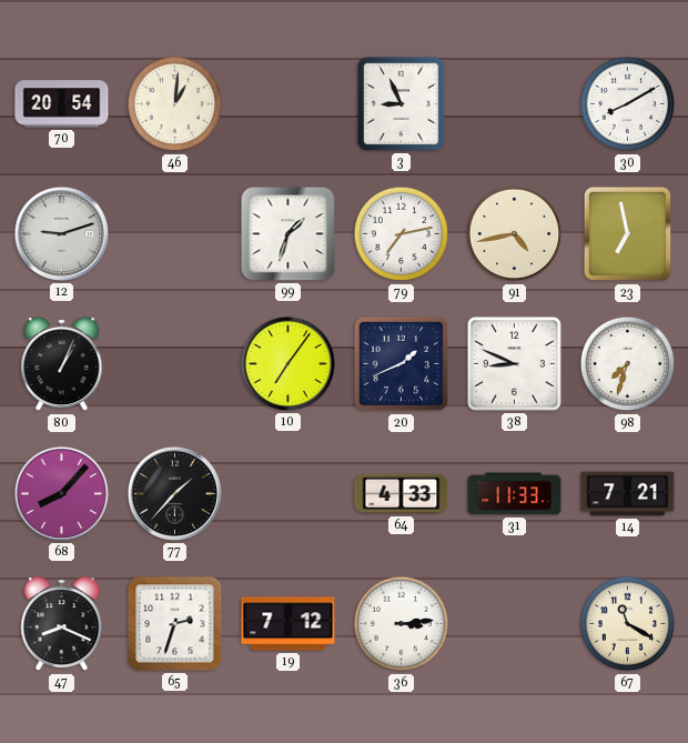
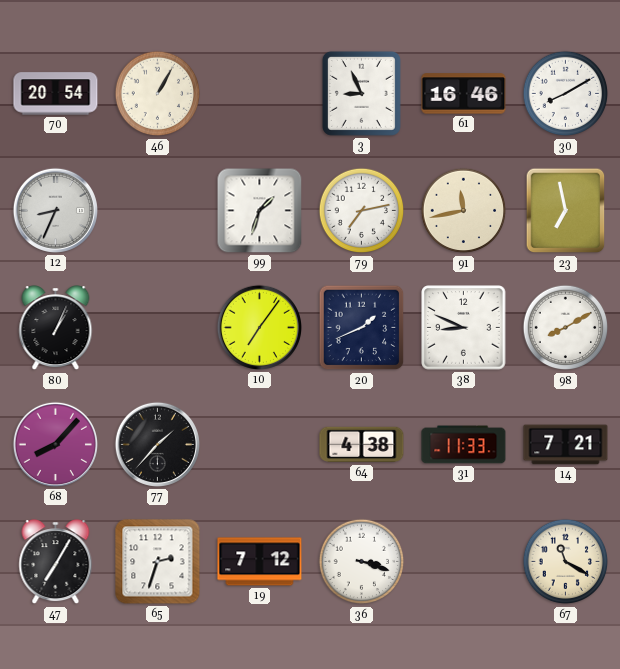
46: 1:01 -> 1:05 (158, 94)
61: none -> 16:46 (464, 94)
12: 9:12 -> 8:34 (55, 210)
91: 4:43 -> 11:43 (464, 211)
98: 7:33 -> 8:10 (566, 328)
64: 4:33 -> 4:38 (362, 445)
47: 8:19 -> 7:05 (56, 562)
36: 3:14 -> 3:18 (362, 562)
